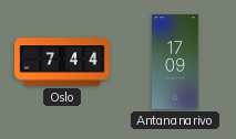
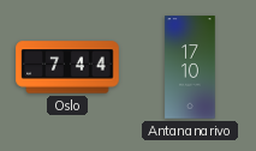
Antananarivo: 17:09 -> 17:10 (190, 67)
